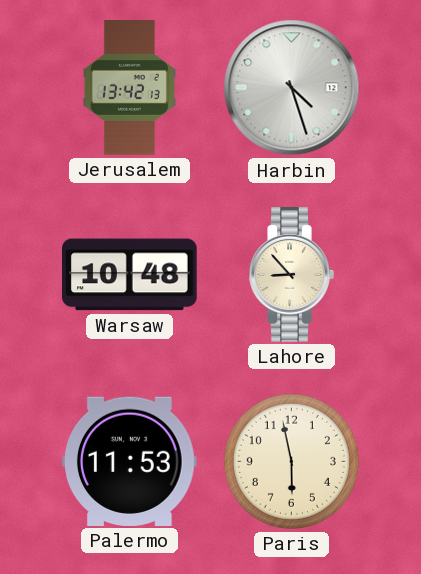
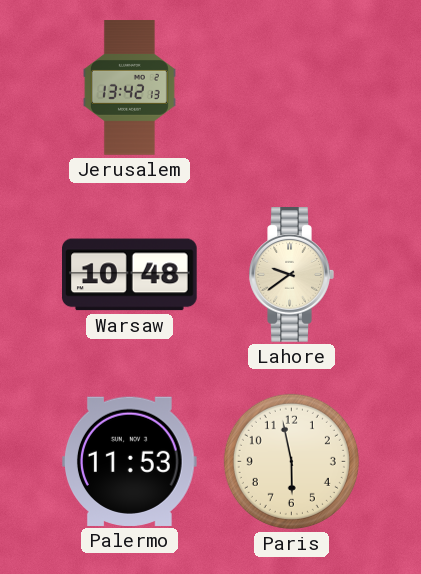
Harbin: 4:27 -> none (292, 88)
Lahore: 8:53 -> 9:39 (291, 275)
